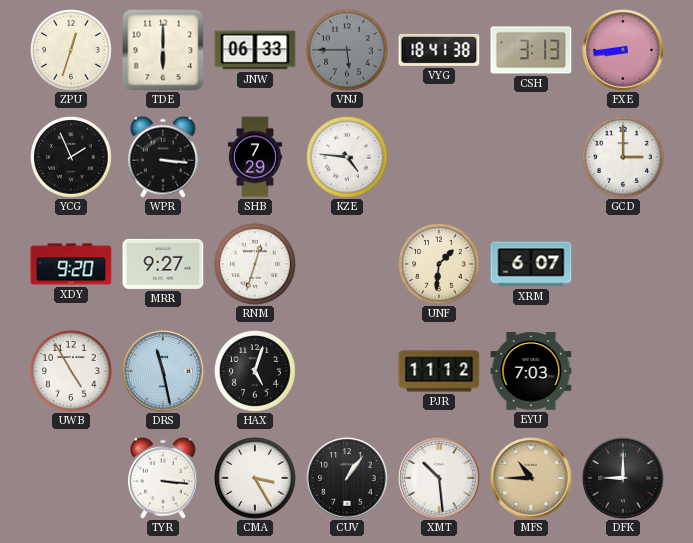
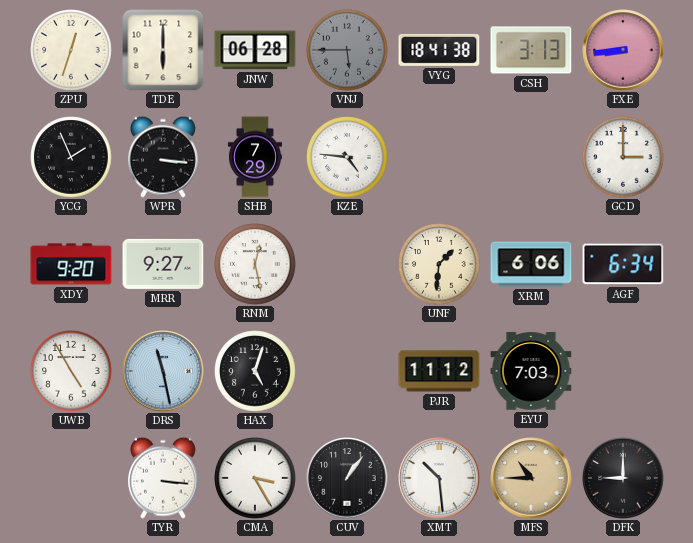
JNW: 06:33 -> 06:28 (255, 50)
RNM: 12:33 -> 12:28 (255, 264)
XRM: 6:07 -> 6:06 (531, 264)
AGF: none -> 6:34 (623, 264)
